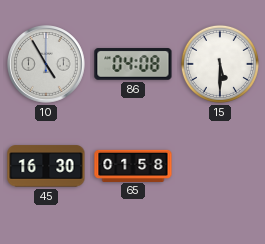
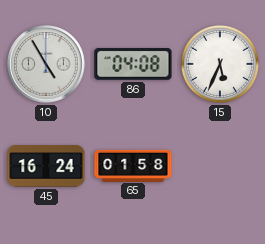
15: 5:30 -> 5:34 (220, 64)
45: 16:30 -> 16:24 (46, 166)
